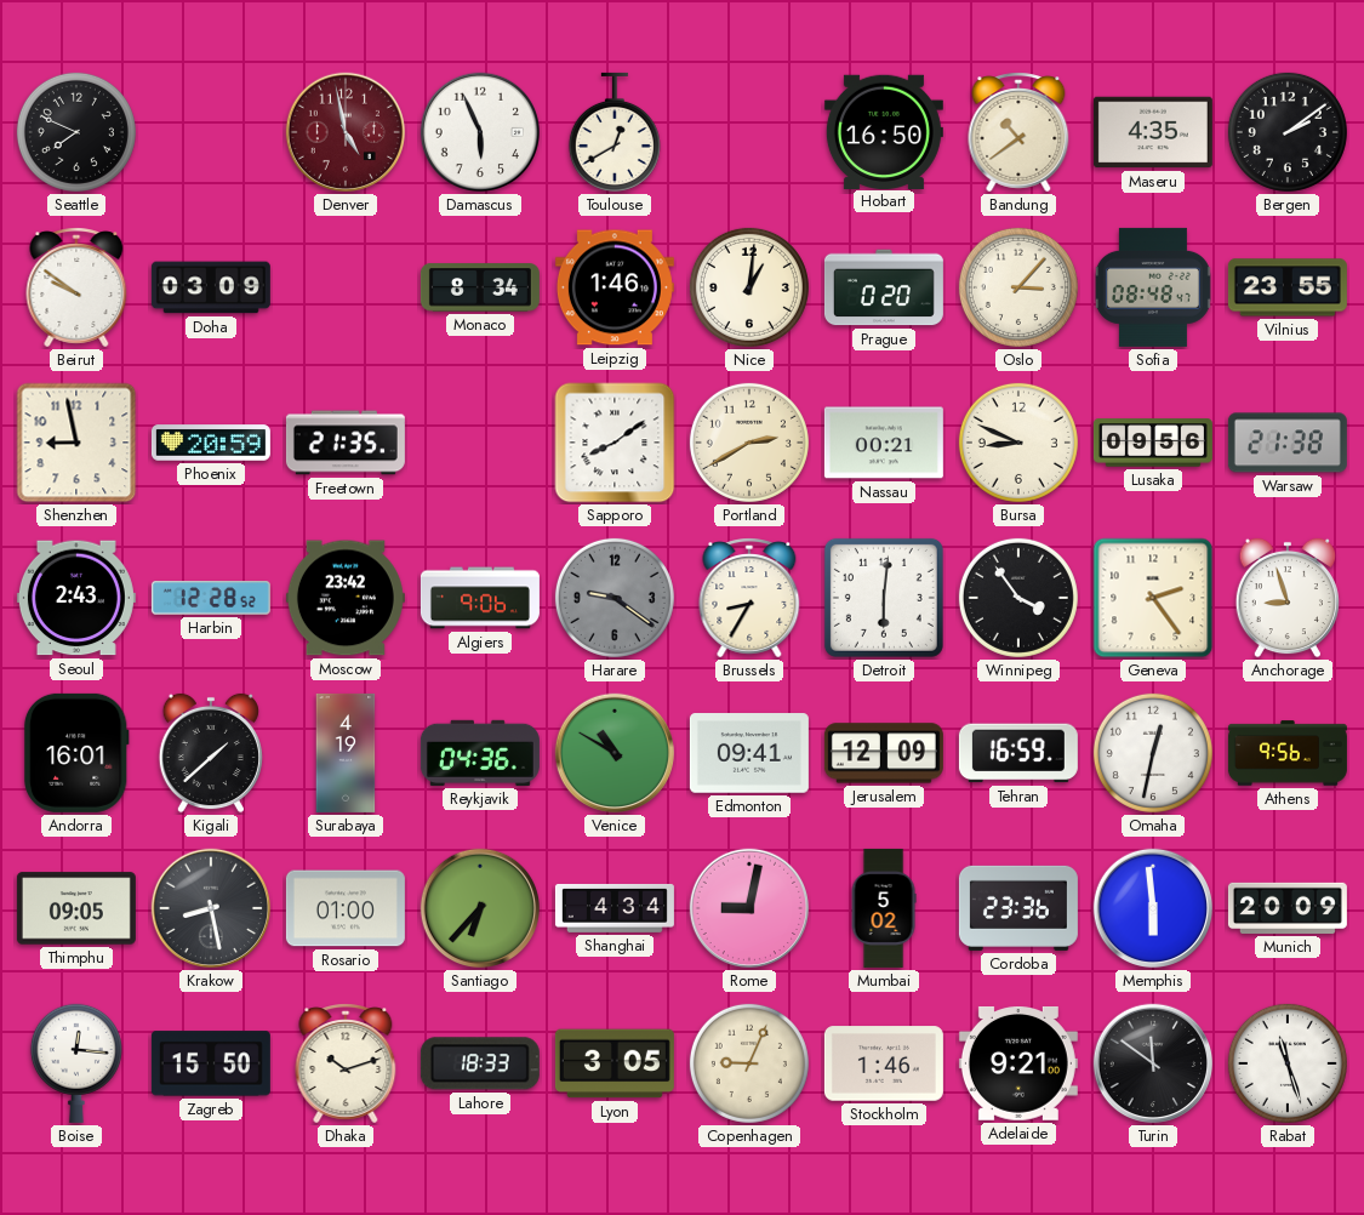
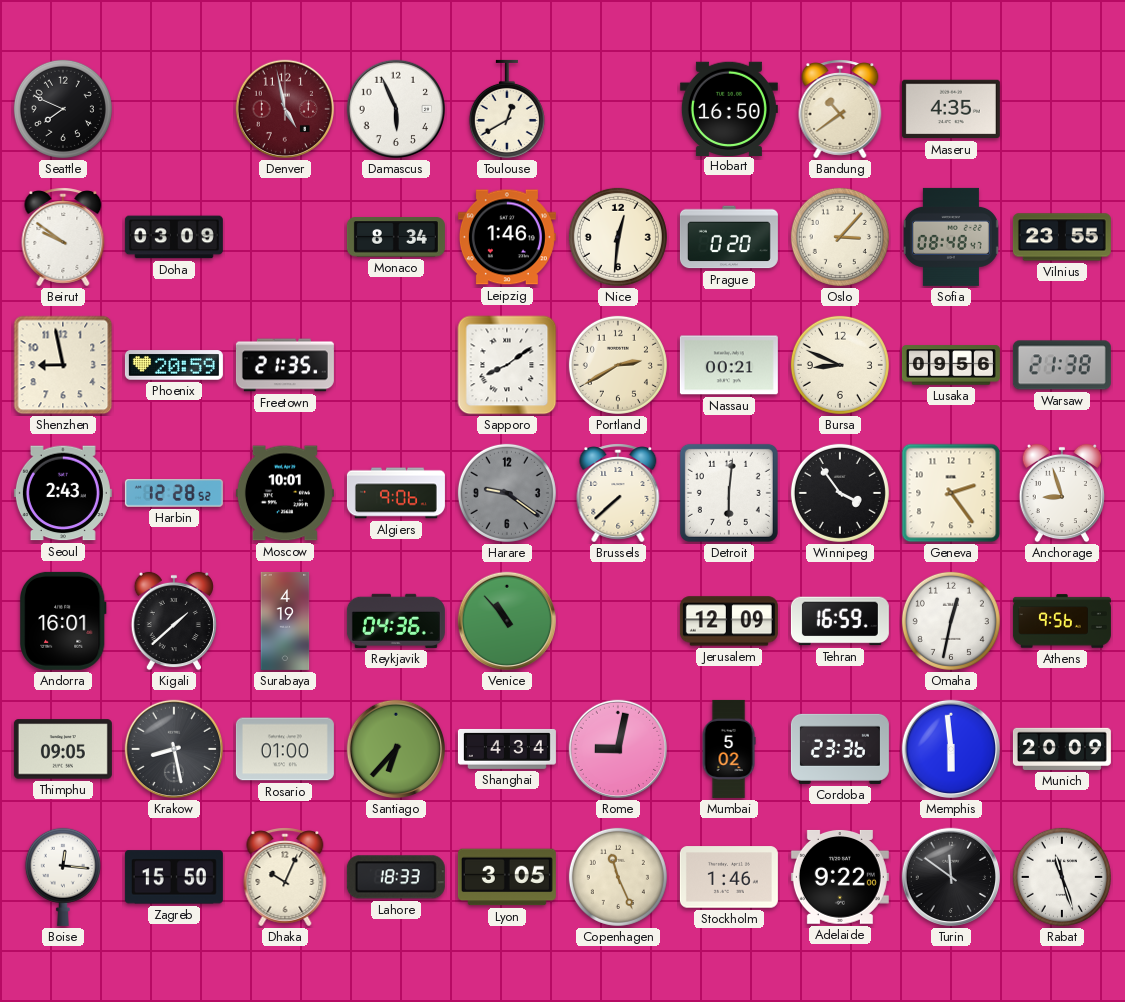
Bergen: 2:09 -> none (1288, 132)
Nice: 1:01 -> 12:31 (618, 237)
Moscow: 23:42 -> 10:01 (285, 493)
Brussels: 8:35 -> 7:38 (618, 493)
Venice: 10:50 -> 10:53 (507, 621)
Edmonton: 09:41 -> none (749, 753)
Dhaka: 10:12 -> 10:04 (285, 877)
Copenhagen: 9:04 -> 11:26 (618, 877)
Adelaide: 9:21 -> 9:22 (840, 877)
